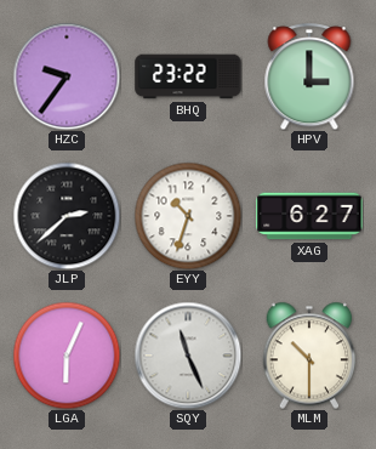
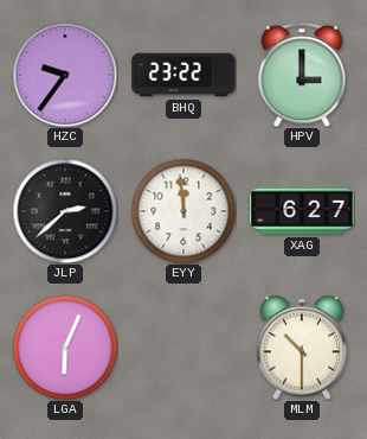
EYY: 10:33 -> 11:59 (183, 211)
SQY: 11:26 -> none (188, 356)
